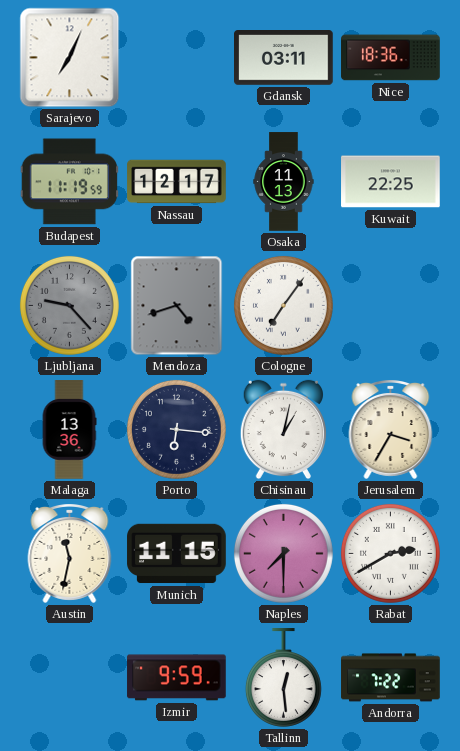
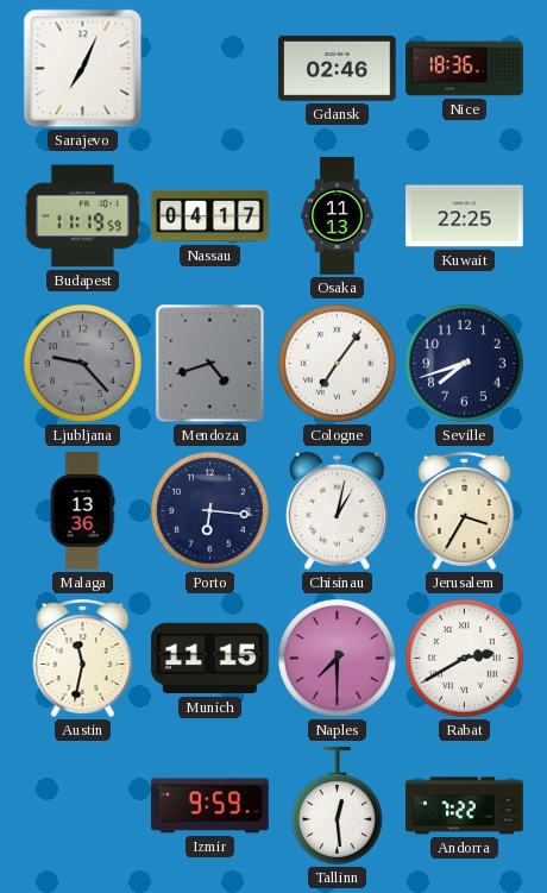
Gdansk: 03:11 -> 02:46 (338, 69)
Nassau: 12:17 -> 04:17 (210, 216)
Seville: none -> 7:42 (464, 363)
